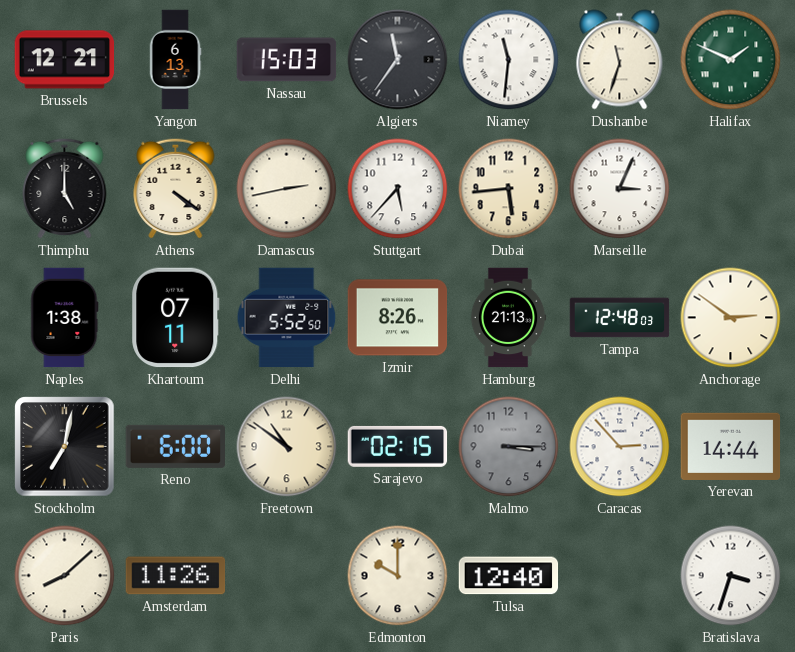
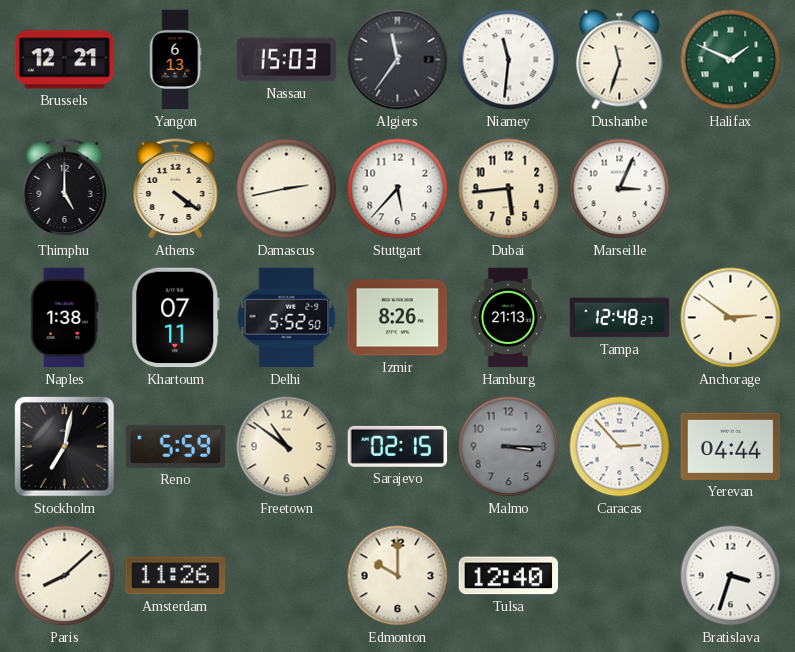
Tampa: 12:48:03 -> 12:48:27 (620, 318)
Reno: 6:00 -> 5:59 (175, 446)
Yerevan: 14:44 -> 04:44 (731, 446)
